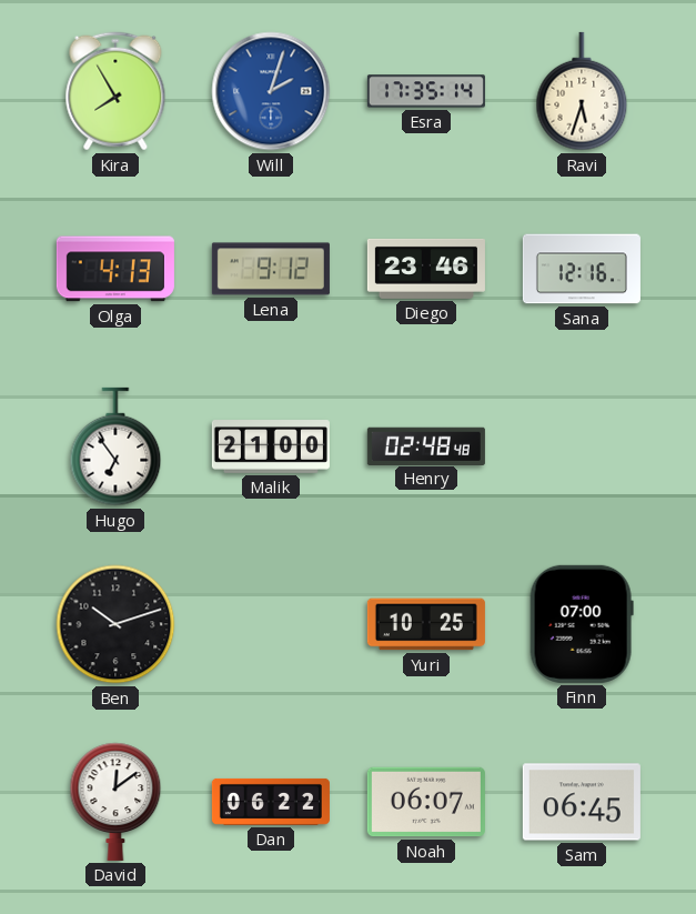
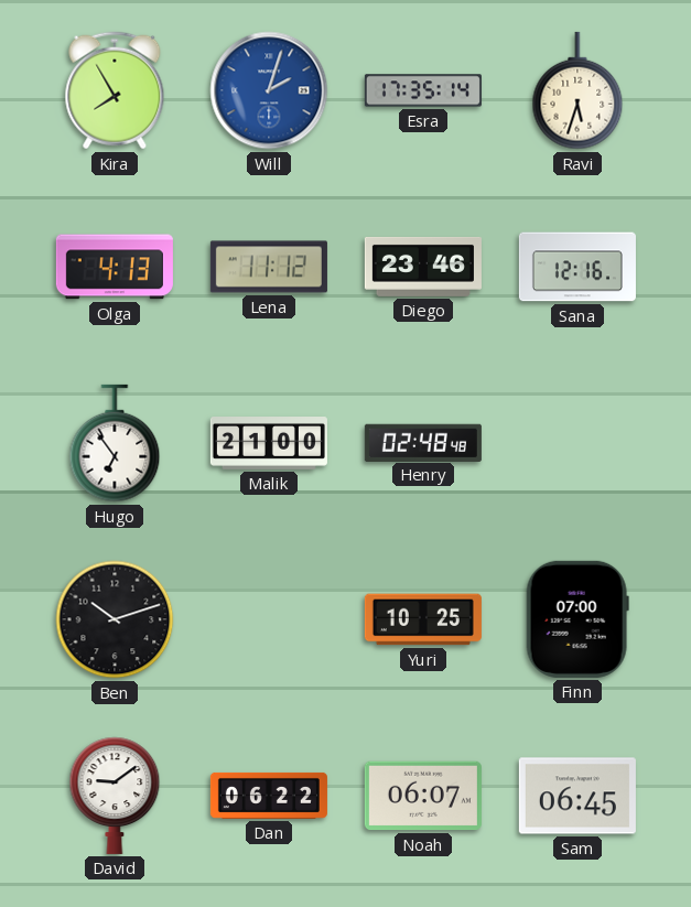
Lena: 9:12 -> 11:12 (269, 267)
David: 12:09 -> 9:09 (115, 796)
